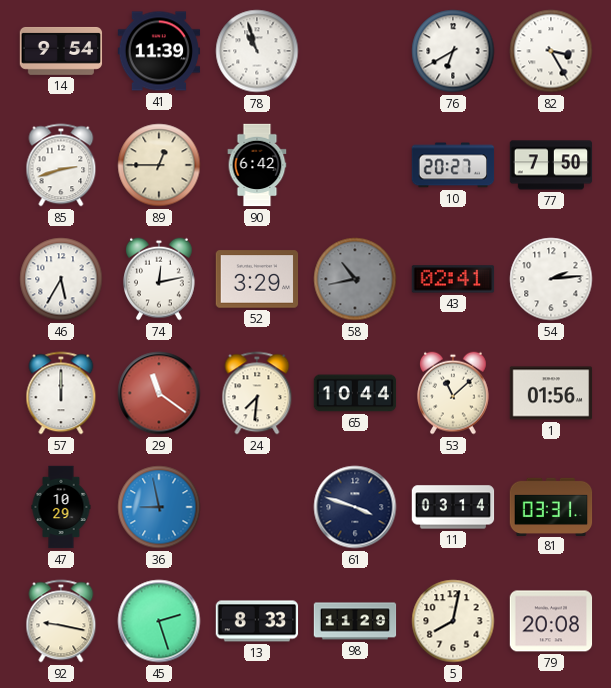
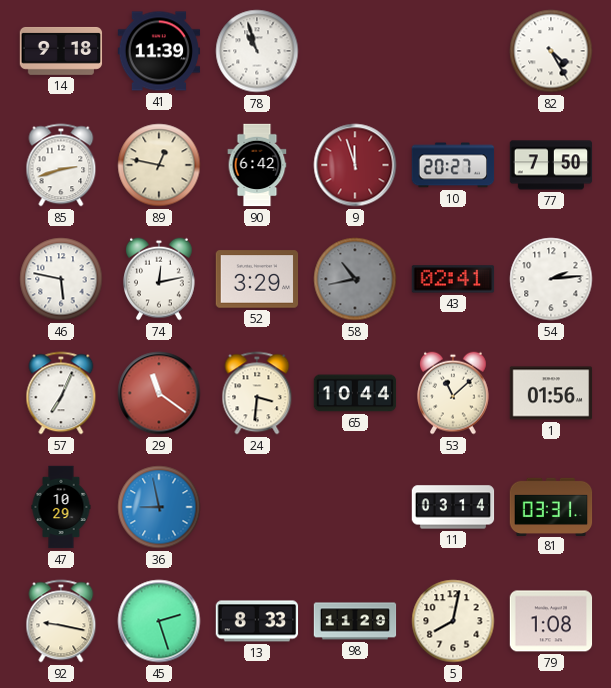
14: 9:54 -> 9:18 (61, 51)
76: 6:40 -> none (453, 51)
82: 3:25 -> 4:25 (551, 51)
89: 12:45 -> 12:47 (159, 165)
9: none -> 11:57 (355, 165)
46: 5:35 -> 5:47 (61, 279)
57: 12:00 -> 7:04 (61, 393)
24: 7:31 -> 3:31 (257, 393)
61: 3:48 -> none (355, 507)
79: 20:08 -> 1:08 (551, 621)
